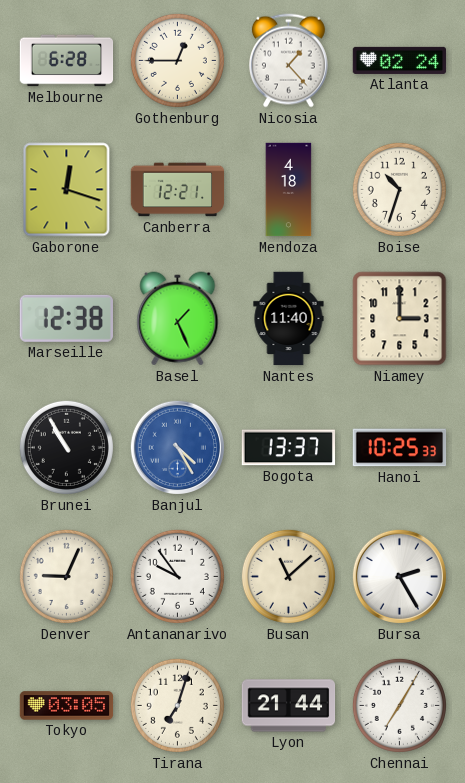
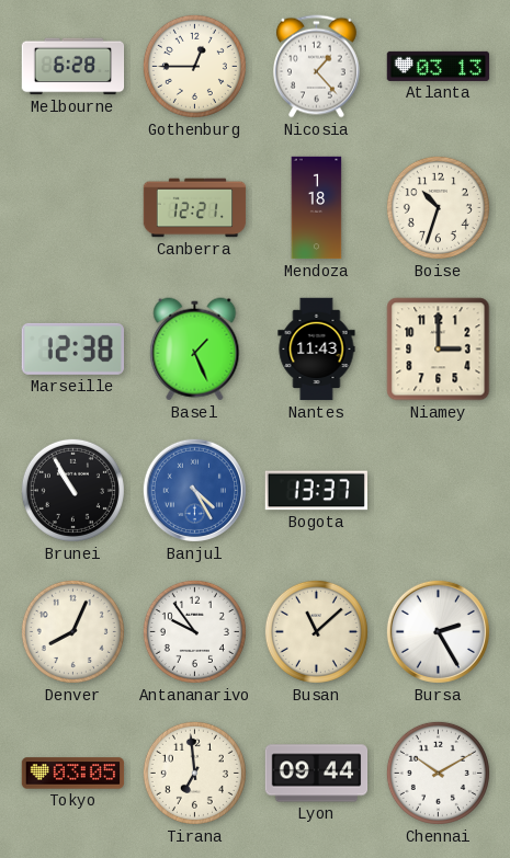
Atlanta: 02:24 -> 03:13 (439, 66)
Gaborone: 12:18 -> none (67, 190)
Mendoza: 4:18 -> 1:18 (317, 208)
Nantes: 11:40 -> 11:43 (317, 350)
Hanoi: 10:25 -> none (400, 448)
Denver: 9:04 -> 8:04 (72, 631)
Tirana: 7:03 -> 6:59 (194, 773)
Lyon: 21:44 -> 09:44 (317, 774)
Chennai: 7:05 -> 10:10 (438, 773)
